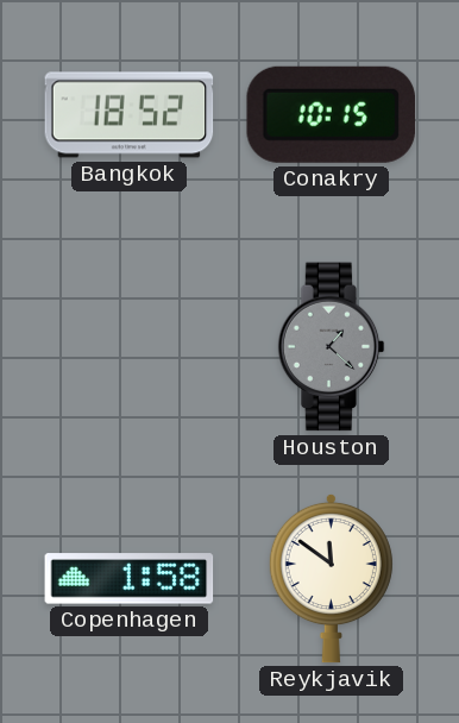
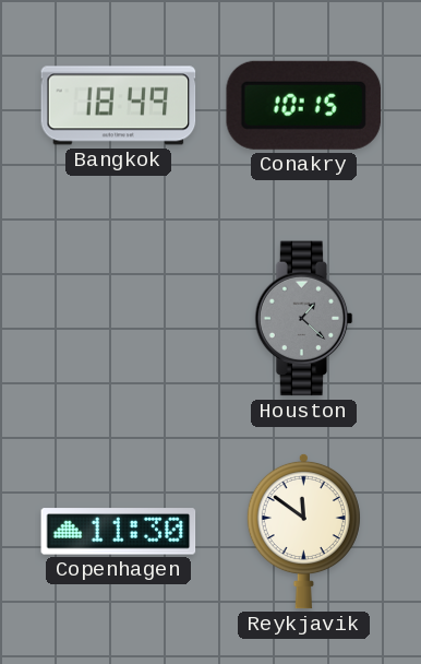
Bangkok: 18:52 -> 18:49 (119, 106)
Copenhagen: 1:58 -> 11:30 (119, 532)
